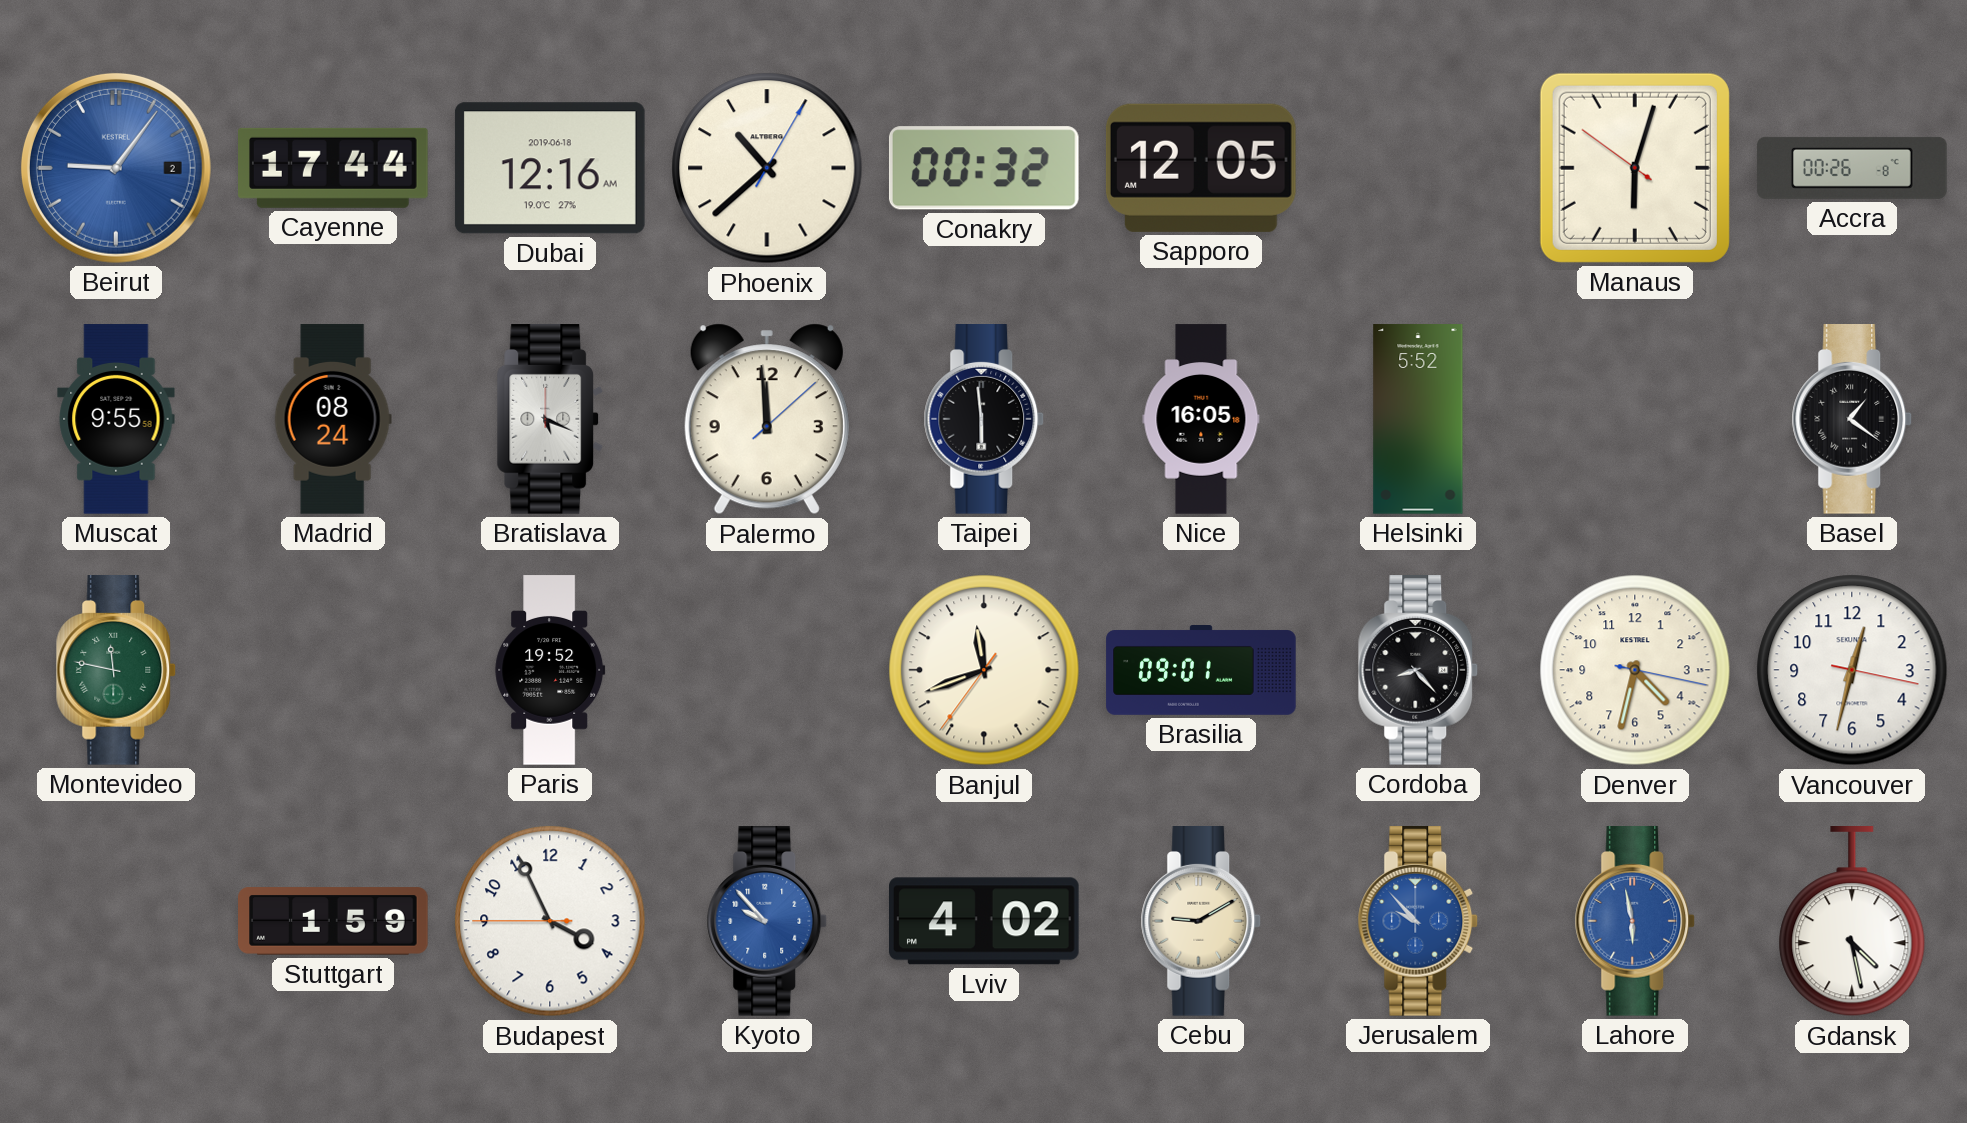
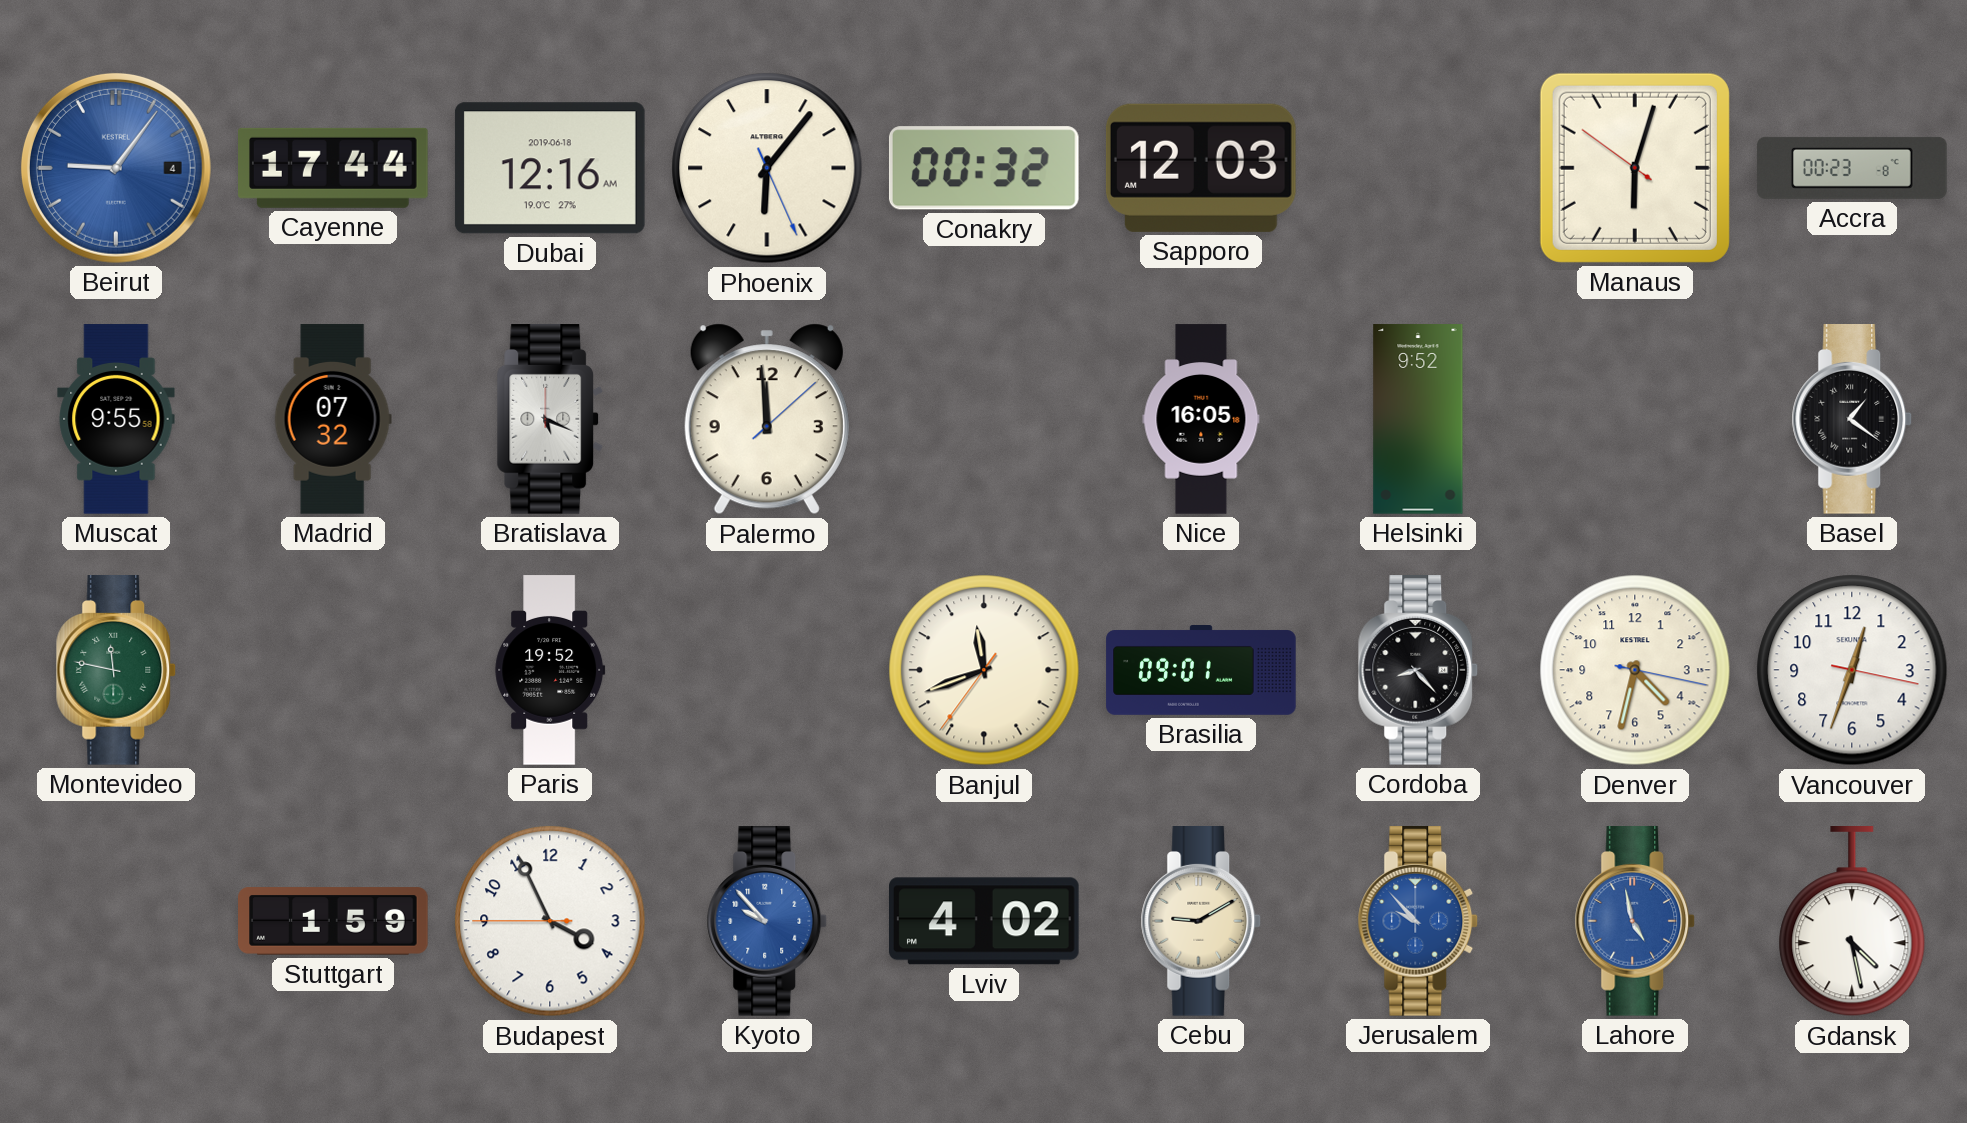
Beirut date: 2 -> 4 (116, 168)
Phoenix: 10:38 -> 6:06 (767, 168)
Sapporo: 12:05 -> 12:03 (1201, 168)
Accra: 00:26 -> 00:23 (1852, 168)
Madrid: 08:24 -> 07:32 (333, 419)
Taipei: 5:59 -> none (984, 420)
Helsinki: 5:52 -> 9:52 (1418, 419)
Vancouver: 12:32 -> 12:33 (1852, 670)
Lahore: 5:58 -> 4:58 (1635, 922)
